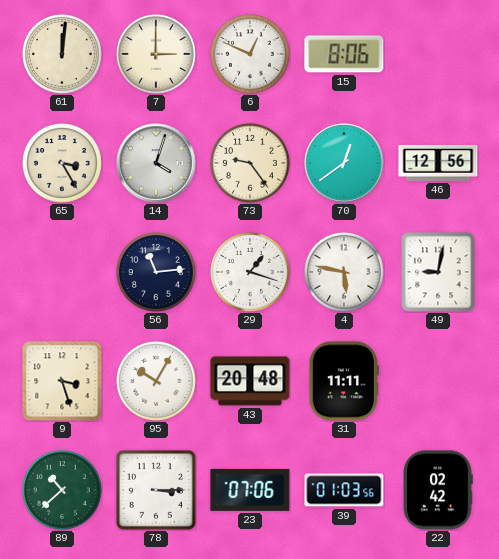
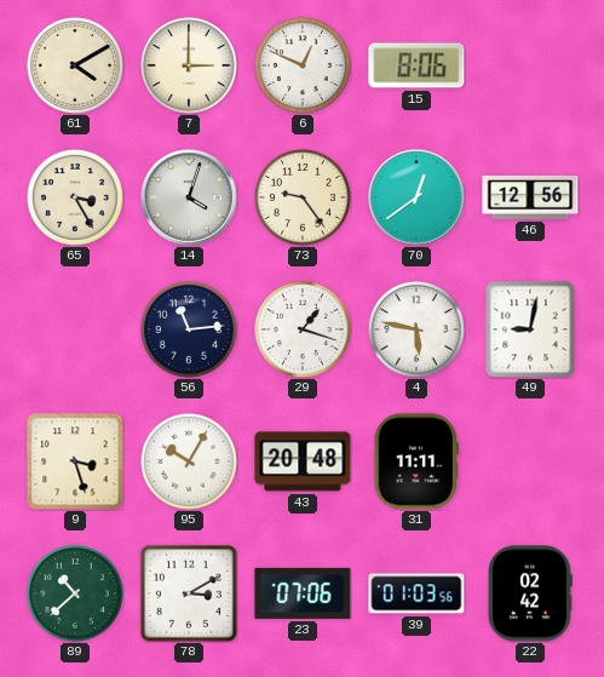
61: 12:01 -> 4:10 (75, 65)
78: 3:15 -> 3:10 (189, 593)
